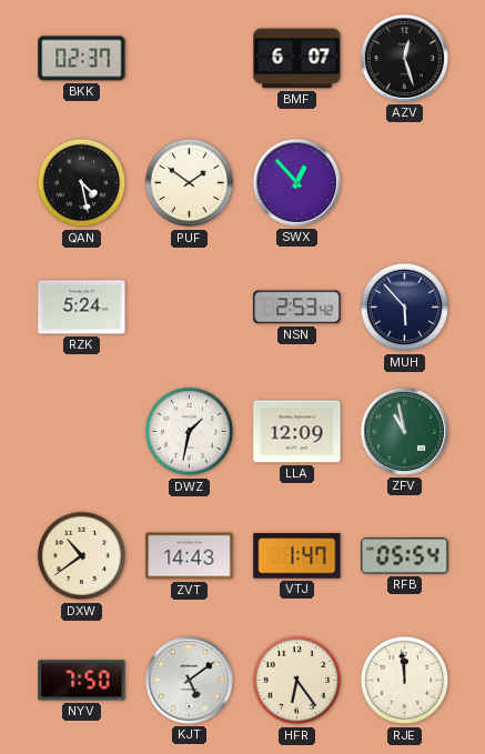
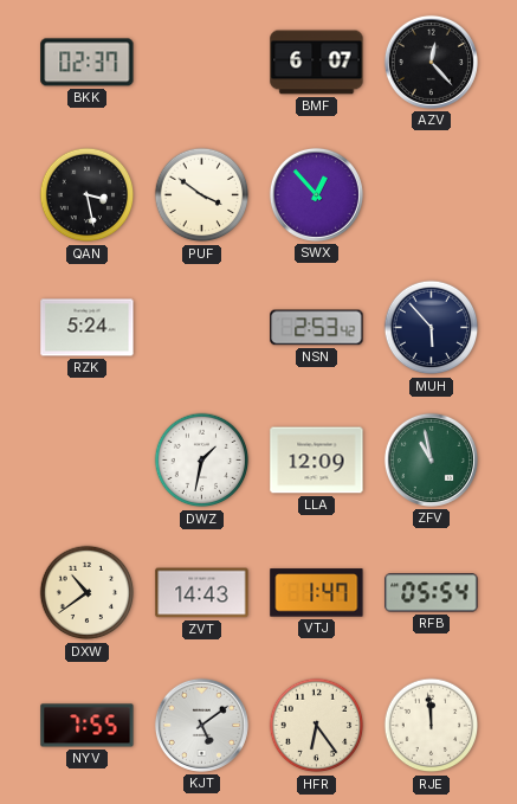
AZV: 12:27 -> 12:23 (431, 62)
QAN: 4:28 -> 3:28 (88, 195)
PUF: 1:51 -> 3:51 (202, 195)
NYV: 7:50 -> 7:55 (88, 726)
